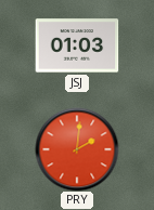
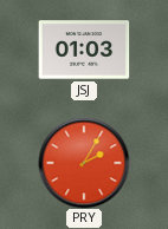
PRY: 2:01 -> 2:05 (84, 163)
